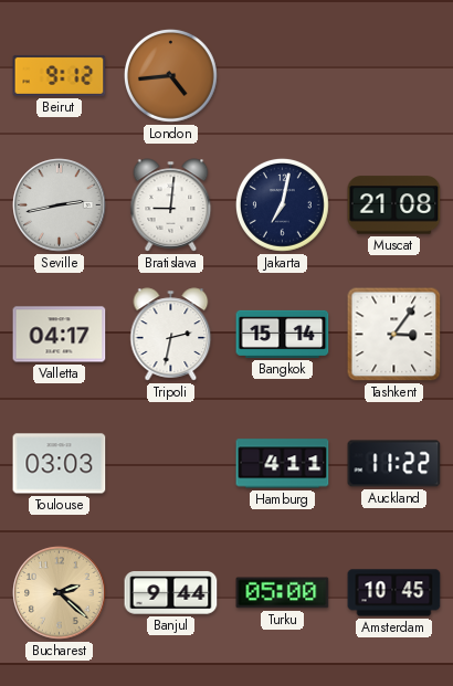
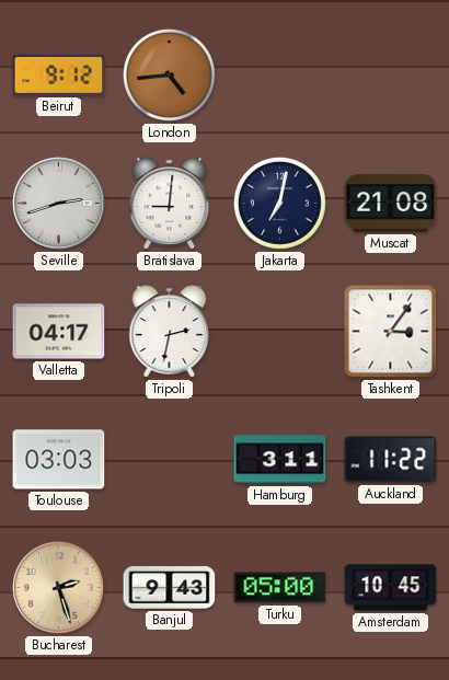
Seville: 2:43 -> 2:42 (59, 204)
Bangkok: 15:14 -> none (283, 334)
Hamburg: 4:11 -> 3:11 (280, 460)
Bucharest: 2:22 -> 2:27 (59, 588)
Banjul: 9:44 -> 9:43 (170, 588)
